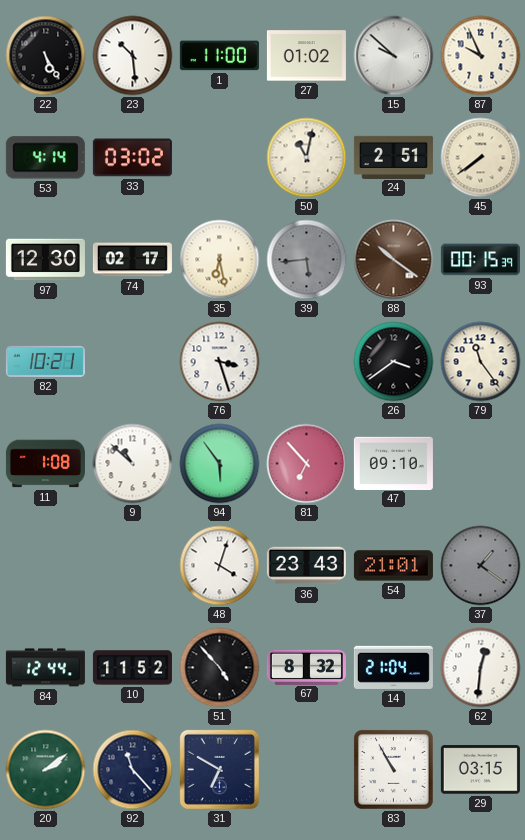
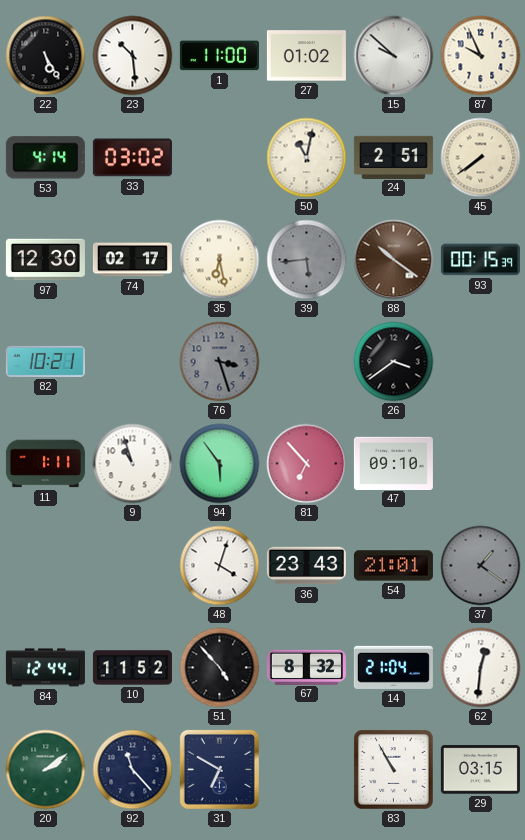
76 dial: white -> grey (220, 362)
79: 11:24 -> none (481, 362)
11: 1:08 -> 1:11 (45, 464)
9: 10:52 -> 10:57 (133, 464)
